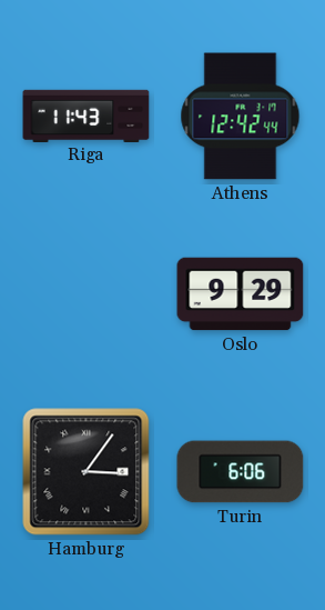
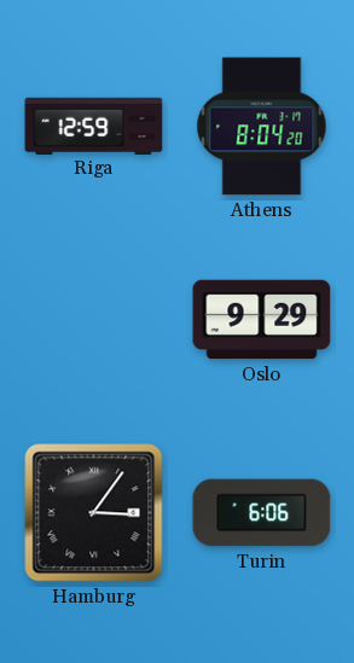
Riga: 11:43 -> 12:59 (94, 126)
Athens: 12:42 -> 8:04 (262, 127)
